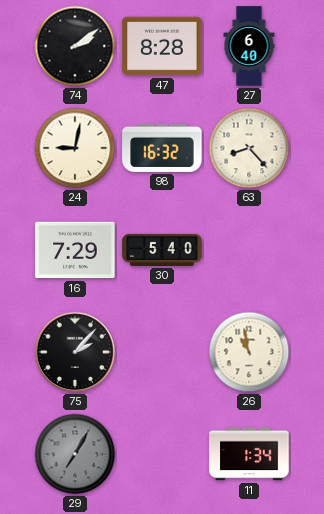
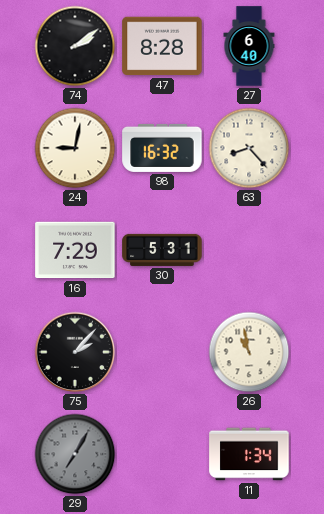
30: 5:40 -> 5:31 (162, 250)
